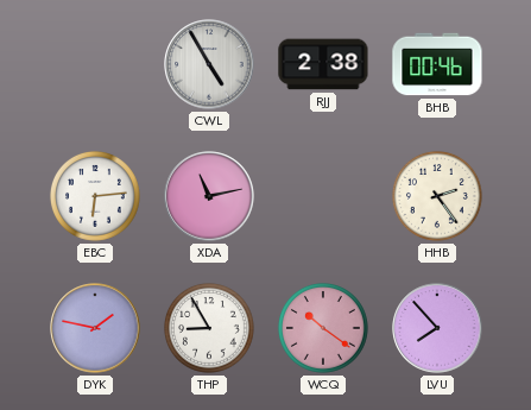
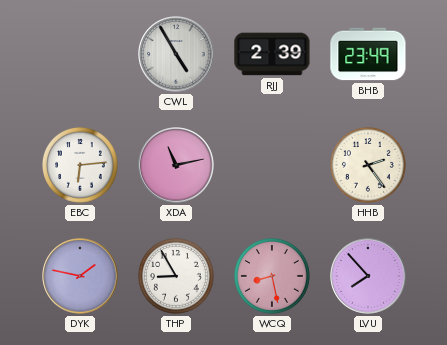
RJJ: 2:38 -> 2:39 (272, 54)
BHB: 00:46 -> 23:49 (368, 54)
WCQ: 10:21 -> 8:28 (272, 277)
